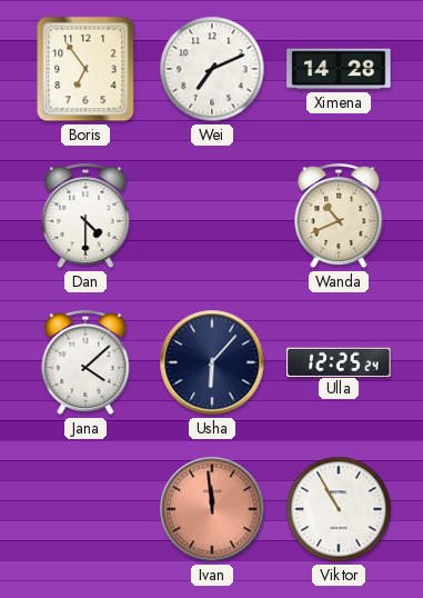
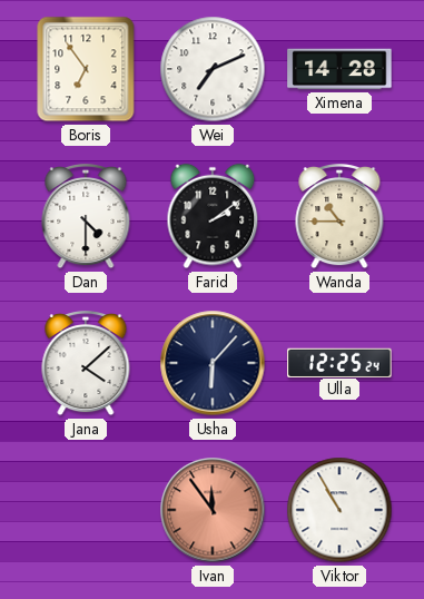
Farid: none -> 2:09 (213, 216)
Wanda: 10:41 -> 10:45 (339, 217)
Ivan: 11:59 -> 11:54 (213, 510)
